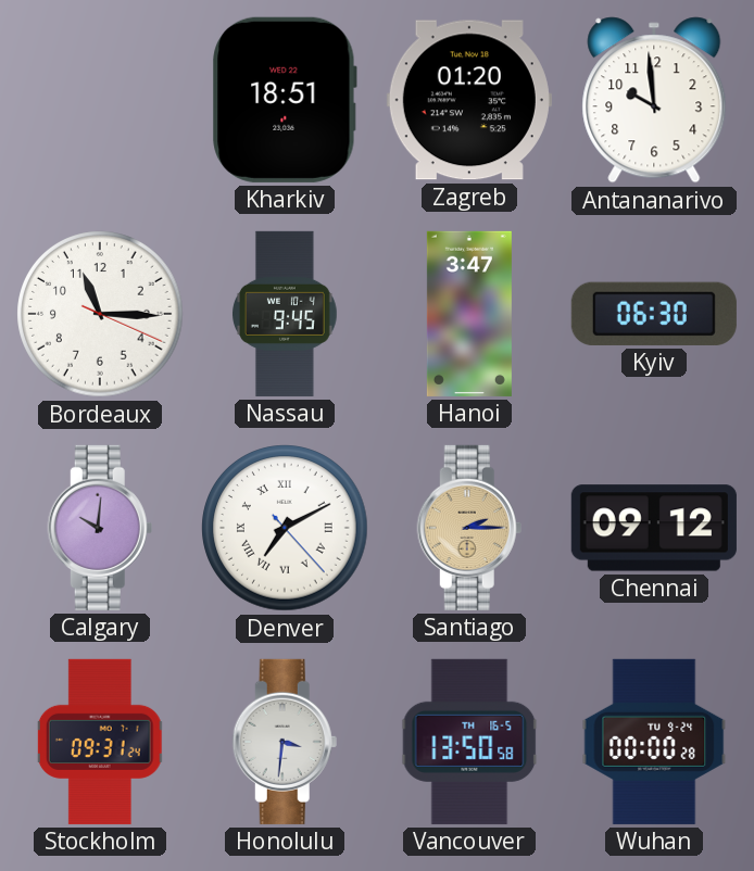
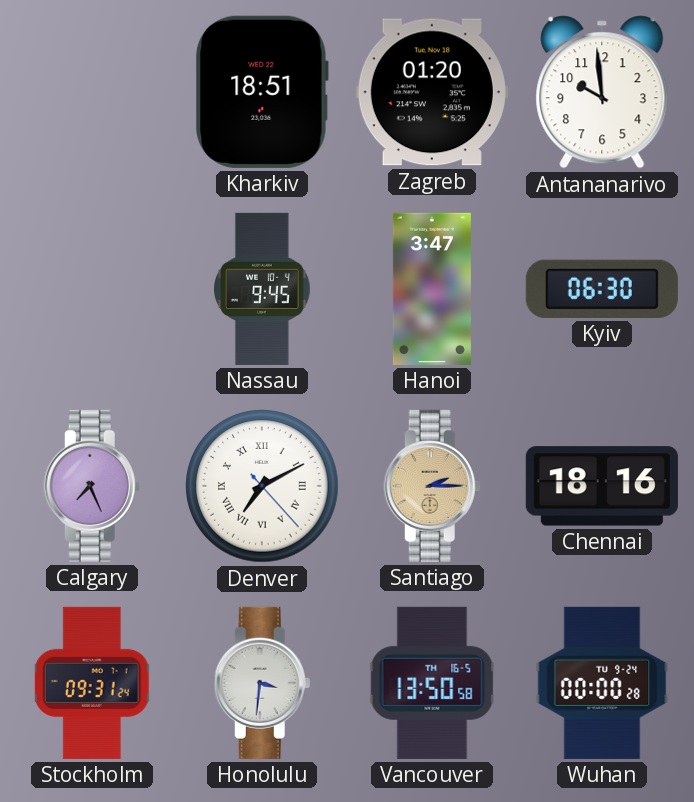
Bordeaux: 11:15 -> none (100, 314)
Calgary: 10:01 -> 7:26 (92, 486)
Chennai: 09:12 -> 18:16 (602, 486)
